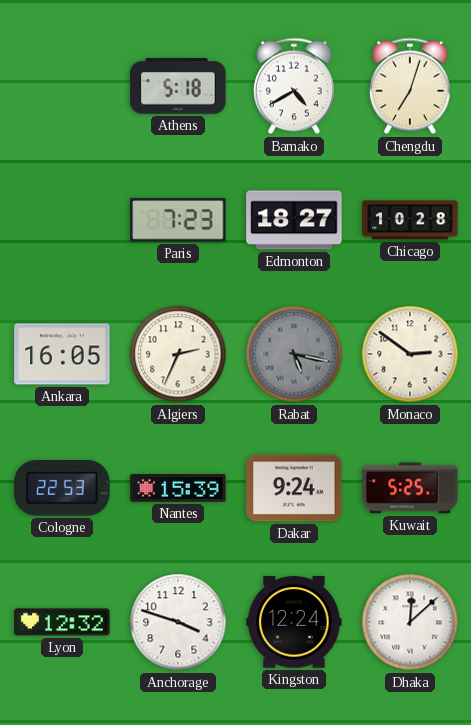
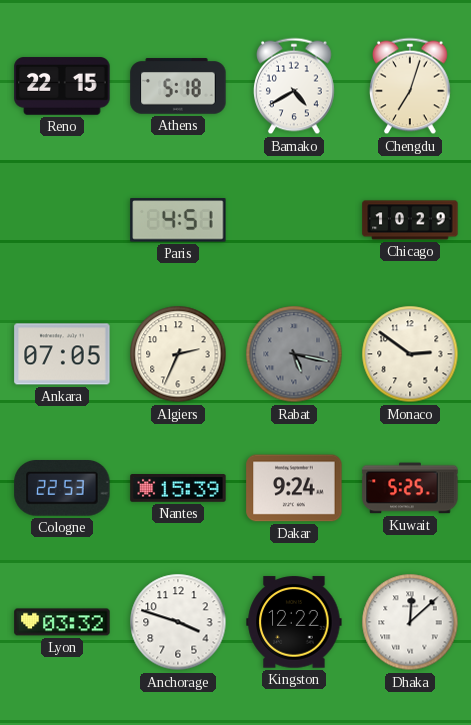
Reno: none -> 22:15 (62, 86)
Paris: 7:23 -> 4:51 (178, 220)
Edmonton: 18:27 -> none (294, 220)
Chicago: 10:28 -> 10:29 (410, 220)
Ankara: 16:05 -> 07:05 (62, 354)
Lyon: 12:32 -> 03:32 (62, 622)
Kingston: 12:24 -> 12:22 (294, 622)
